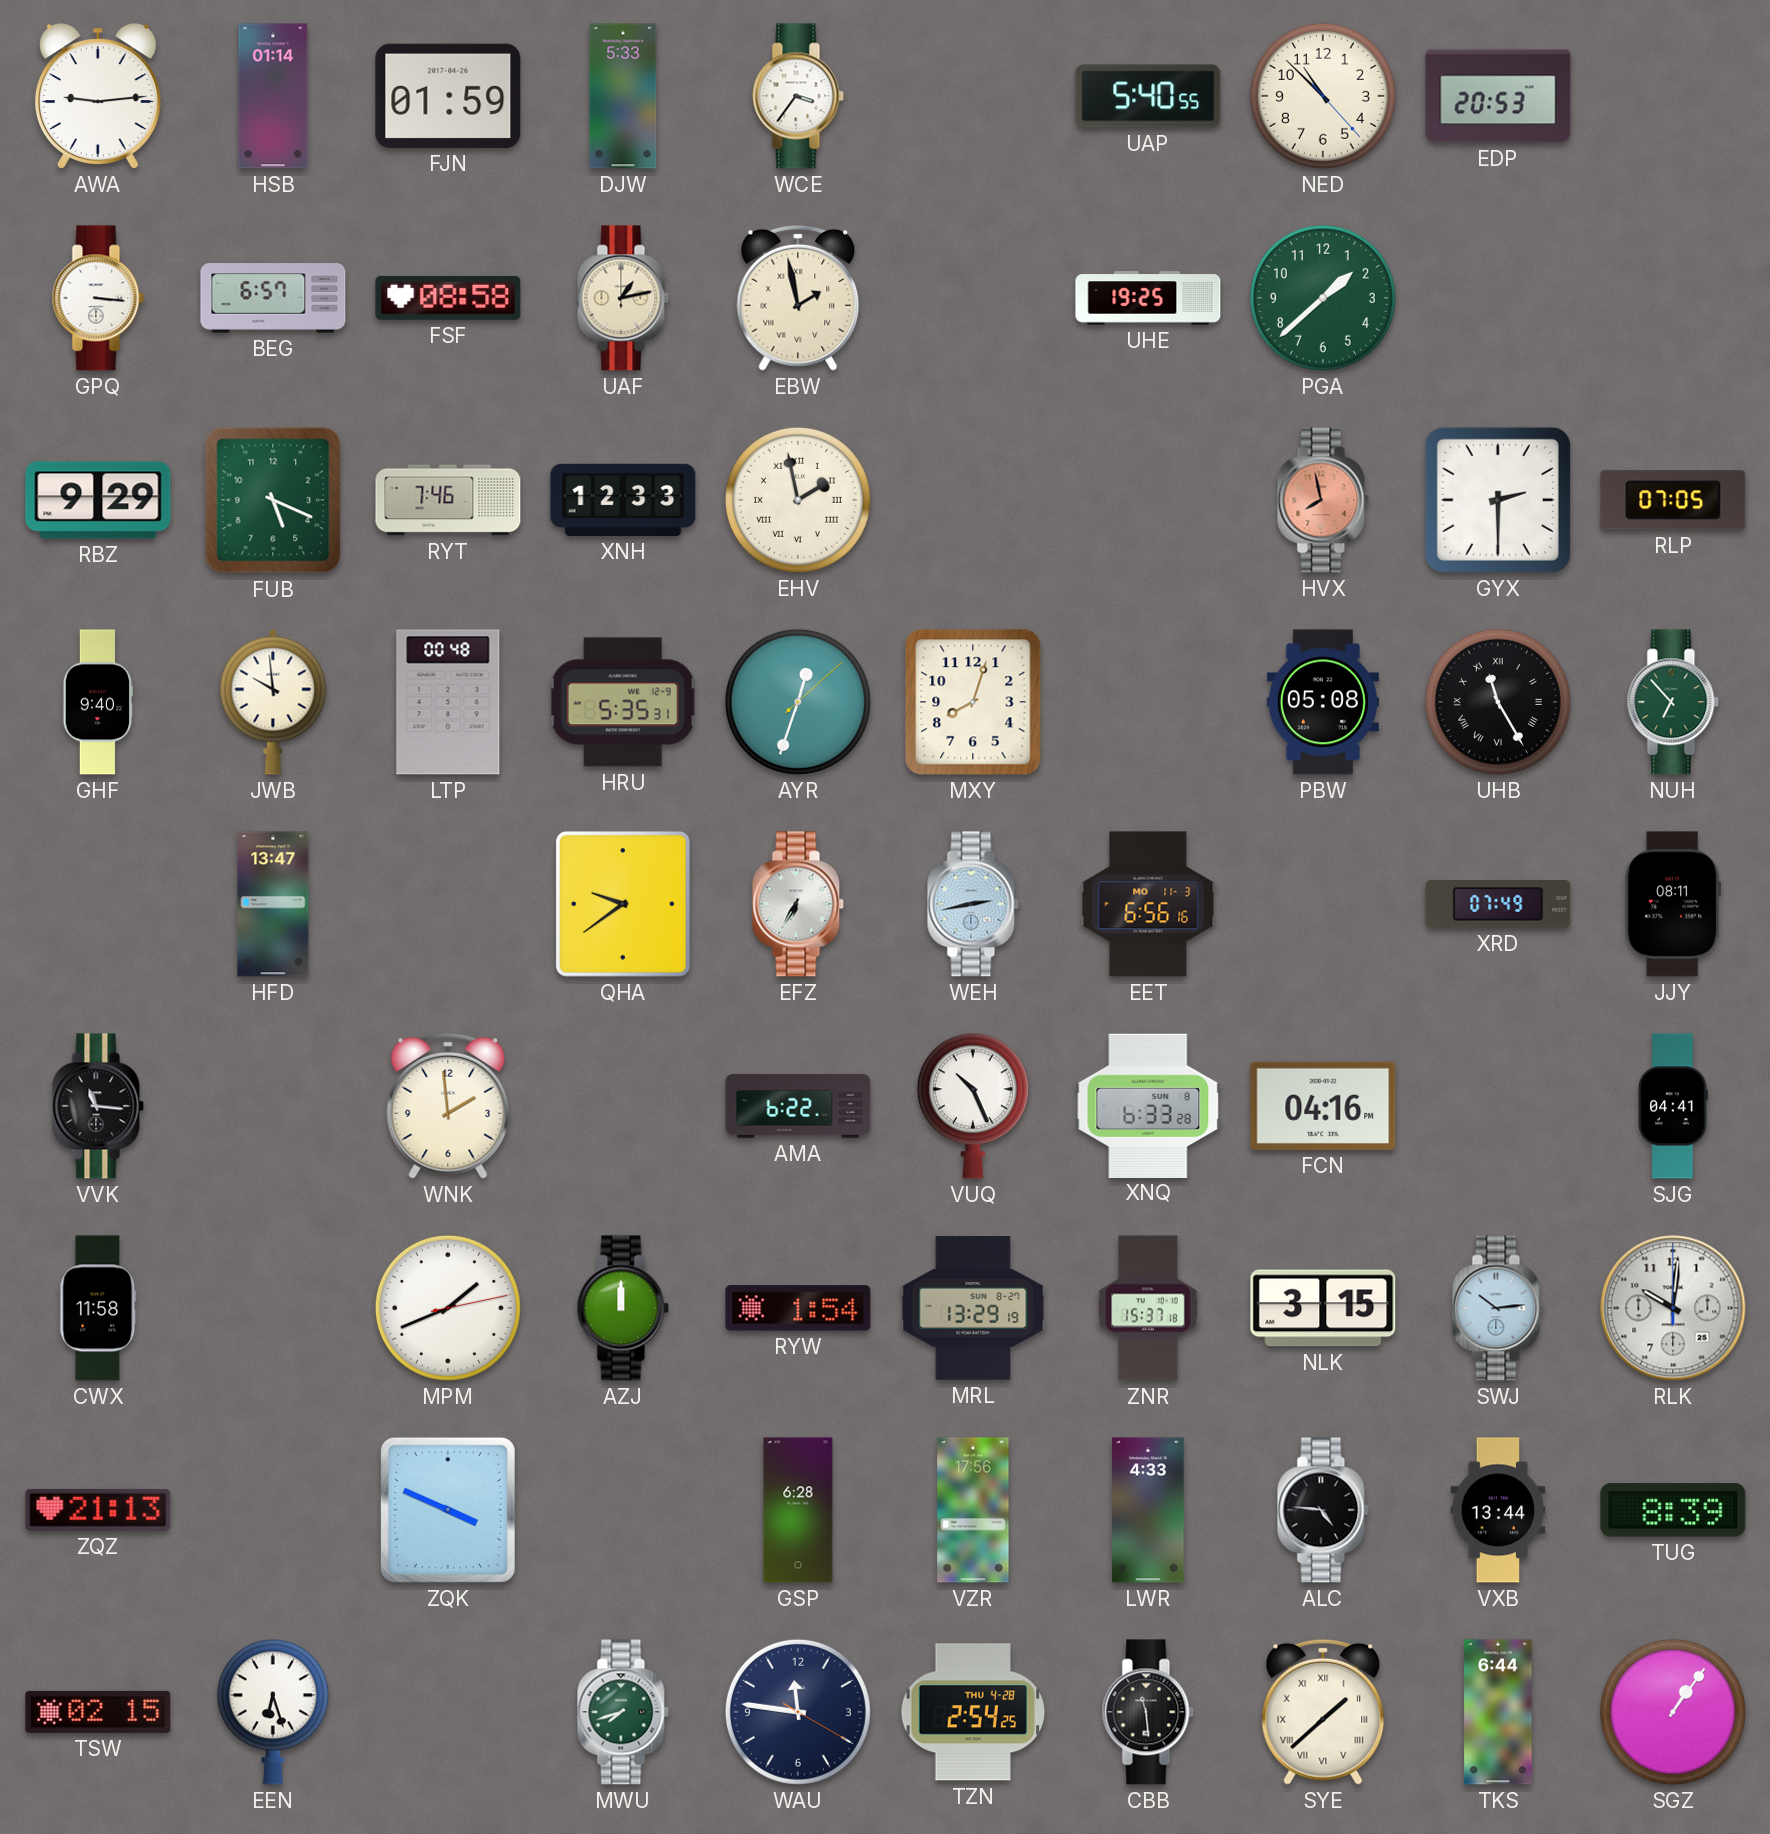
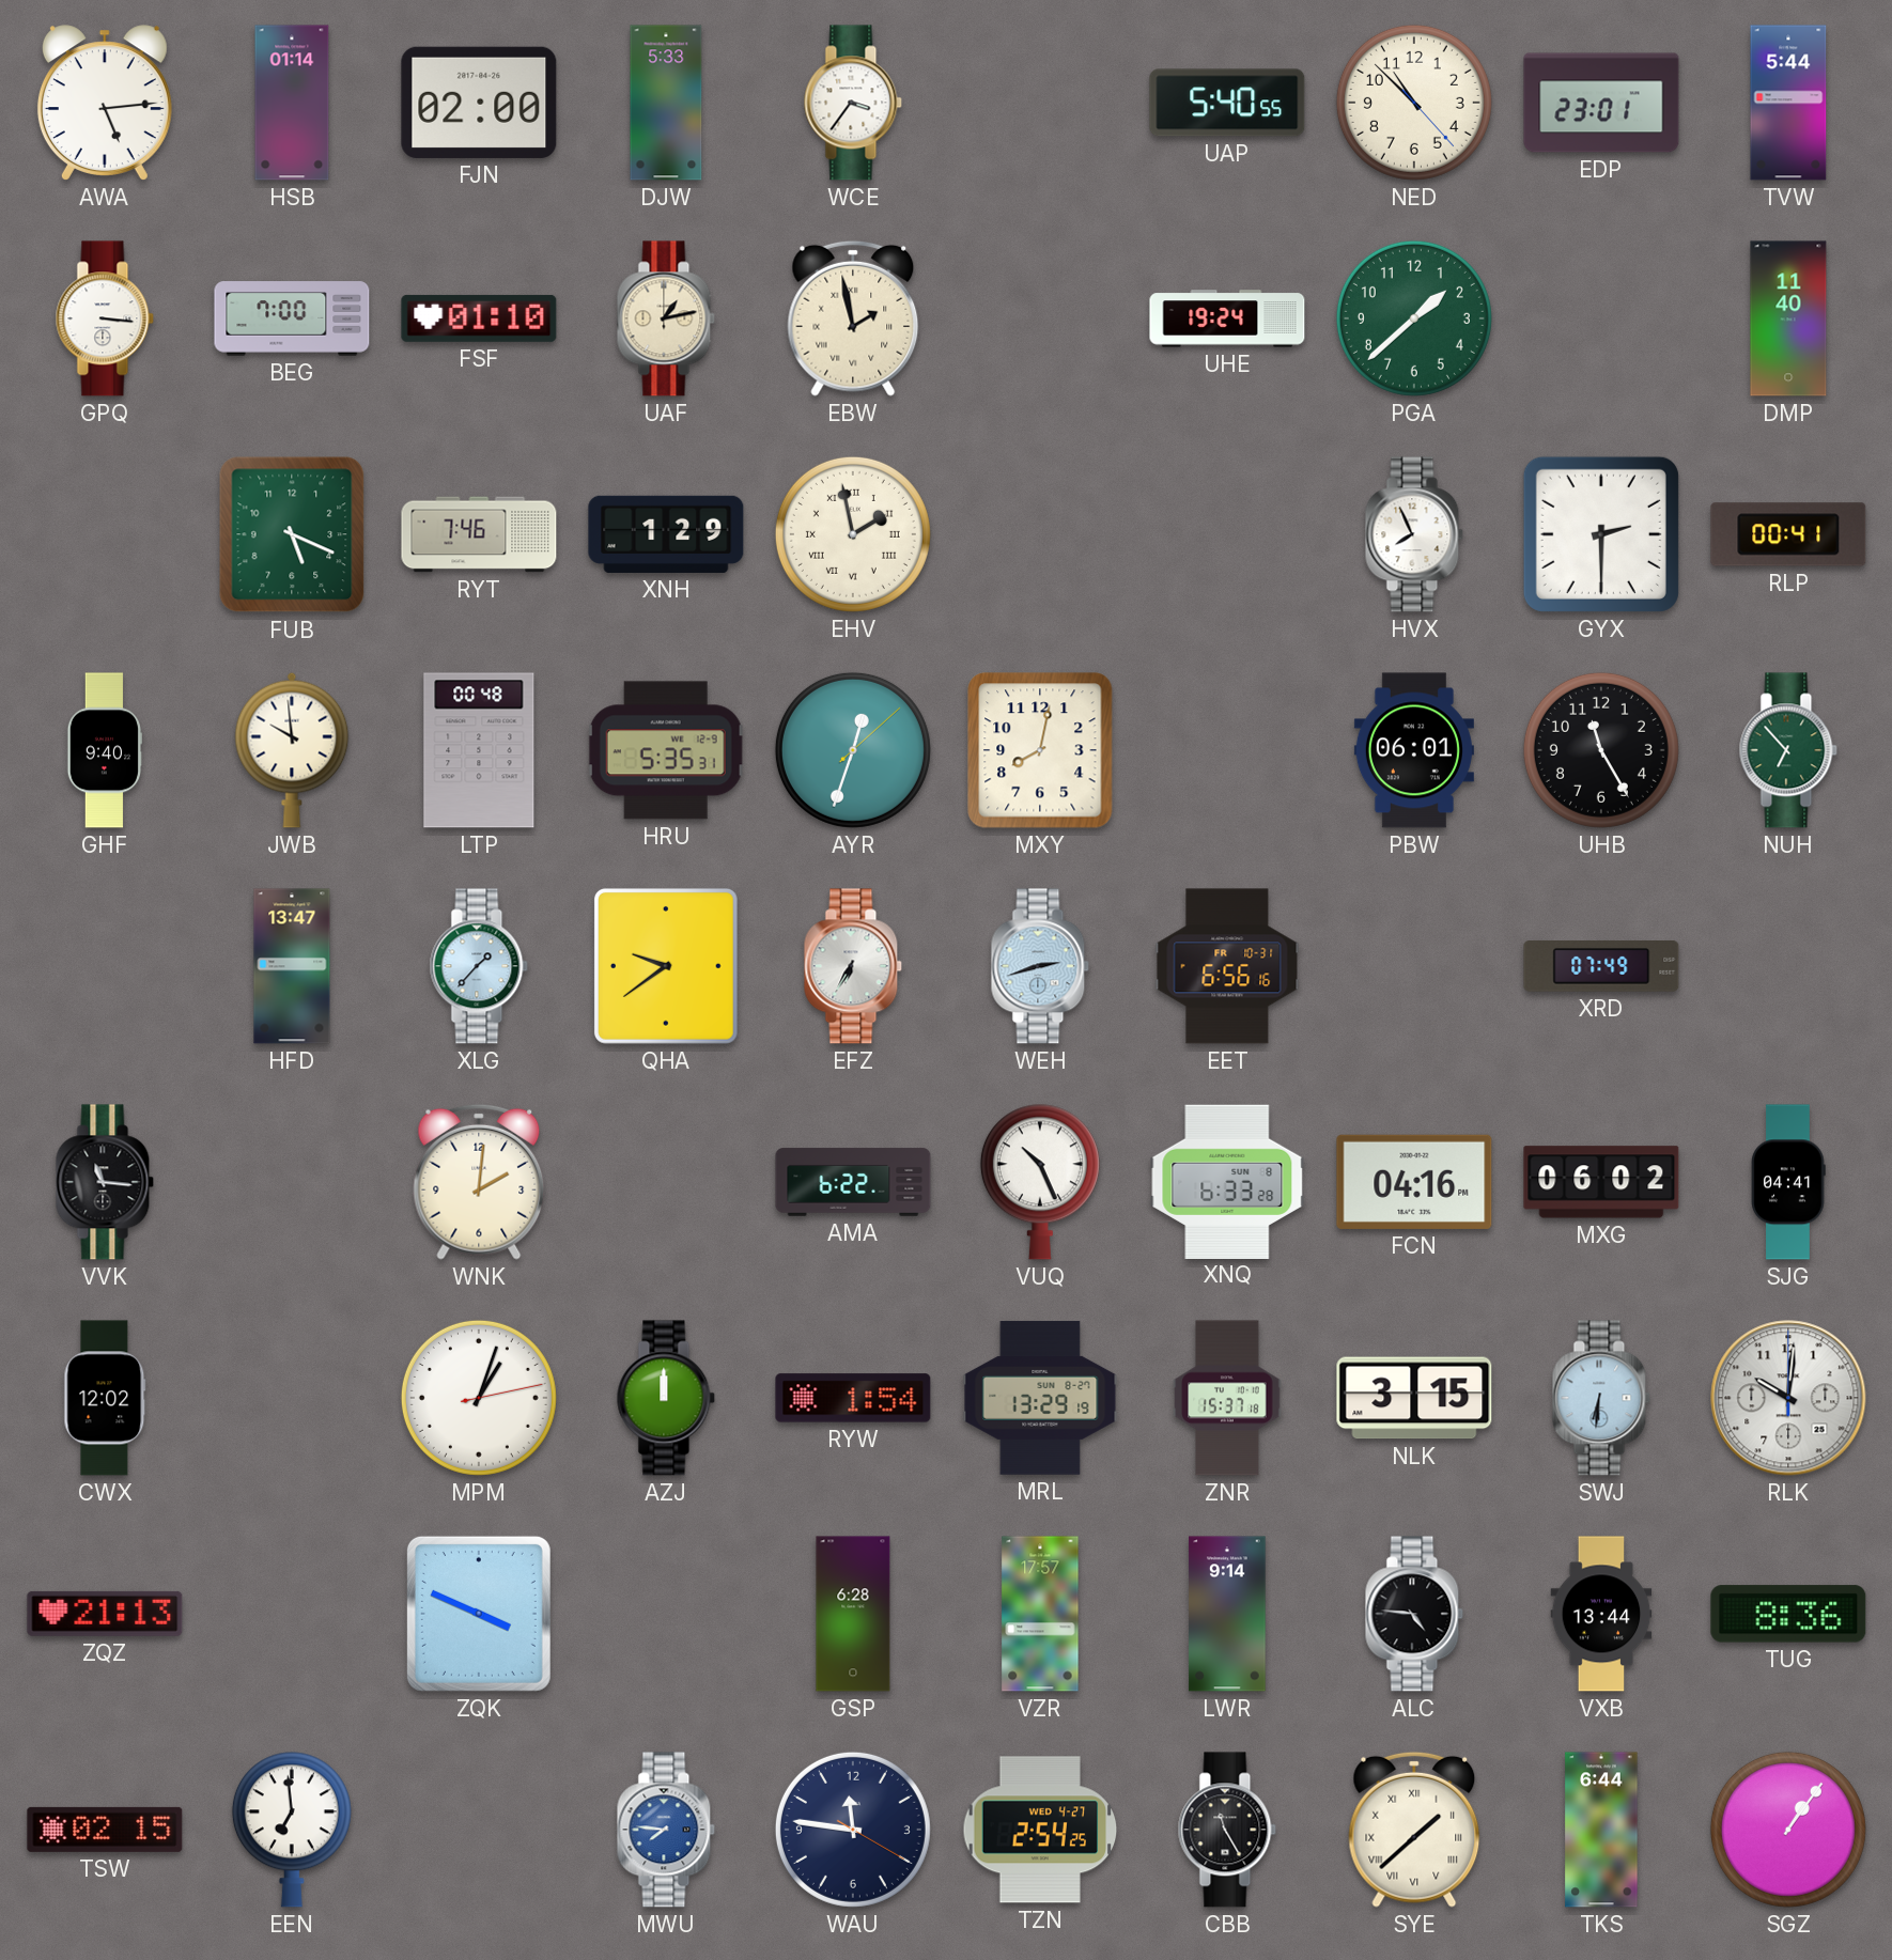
AWA: 9:14 -> 5:14 (105, 103)
FJN: 01:59 -> 02:00 (479, 103)
EDP: 20:53 -> 23:01 (1601, 103)
TVW: none -> 5:44 (1788, 103)
BEG: 6:57 -> 7:00 (292, 318)
FSF: 08:58 -> 01:10 (479, 318)
UHE: 19:25 -> 19:24 (1227, 318)
DMP: none -> 11:40 (1788, 318)
RBZ: 9:29 -> none (98, 500)
XNH: 12:33 -> 1:29 (666, 534)
HVX: 7:58 -> 7:56 (1414, 534)
HVX dial: salmon -> white (1414, 534)
RLP: 07:05 -> 00:41 (1788, 534)
MXY: 8:03 -> 8:02 (1040, 750)
PBW: 05:08 -> 06:01 (1414, 750)
UHB numerals: Roman -> Arabic (1601, 750)
XLG: none -> 1:37 (479, 966)
WEH: 2:43 -> 2:42 (1040, 966)
EET date: MO 11-3 -> FR 10-31 (1227, 966)
JJY: 08:11 -> none (1672, 904)
WNK: 1:59 -> 2:01 (479, 1182)
MXG: none -> 06:02 (1601, 1182)
CWX: 11:58 -> 12:02 (105, 1398)
MPM: 1:41 -> 1:03 (479, 1398)
SWJ: 10:14 -> 6:31 (1601, 1398)
VZR: 17:56 -> 17:57 (1040, 1614)
LWR: 4:33 -> 9:14 (1227, 1614)
TUG: 8:39 -> 8:36 (1788, 1614)
EEN: 6:27 -> 6:59 (292, 1830)
MWU: 7:42 -> 7:46 (666, 1830)
MWU dial: green -> blue (666, 1830)
TZN date: THU 4-28 -> WED 4-27 (1040, 1830)
CBB: 11:29 -> 11:25 (1227, 1830)
